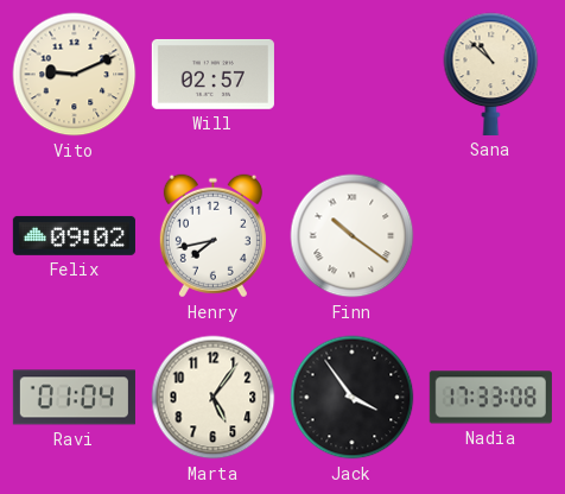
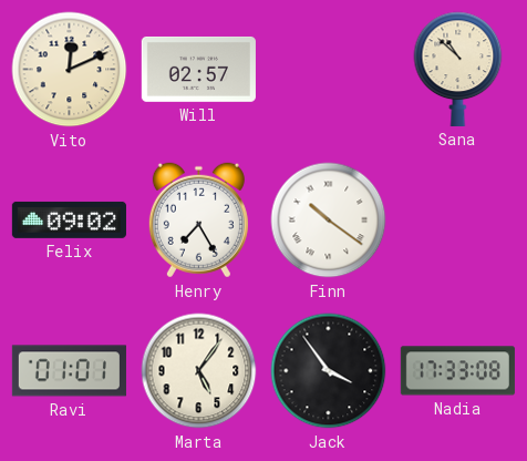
Vito: 9:11 -> 12:11 (70, 70)
Henry: 7:43 -> 7:25 (198, 221)
Ravi: 01:04 -> 01:01 (69, 371)
